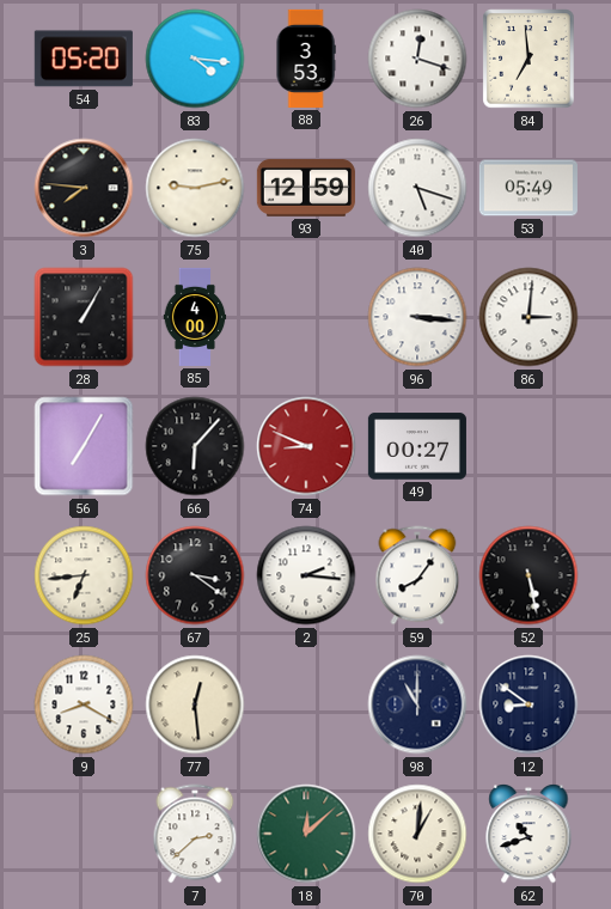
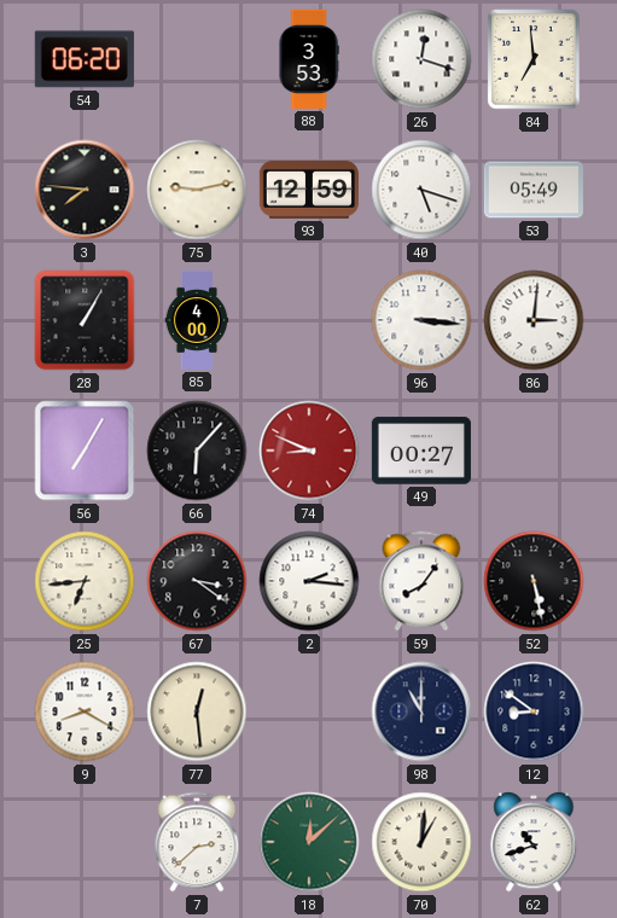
54: 05:20 -> 06:20 (85, 59)
83: 4:16 -> none (195, 59)
